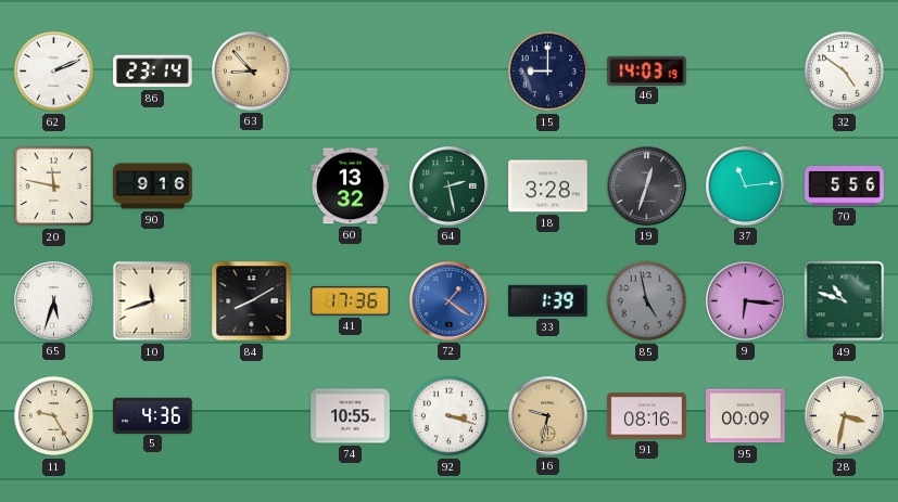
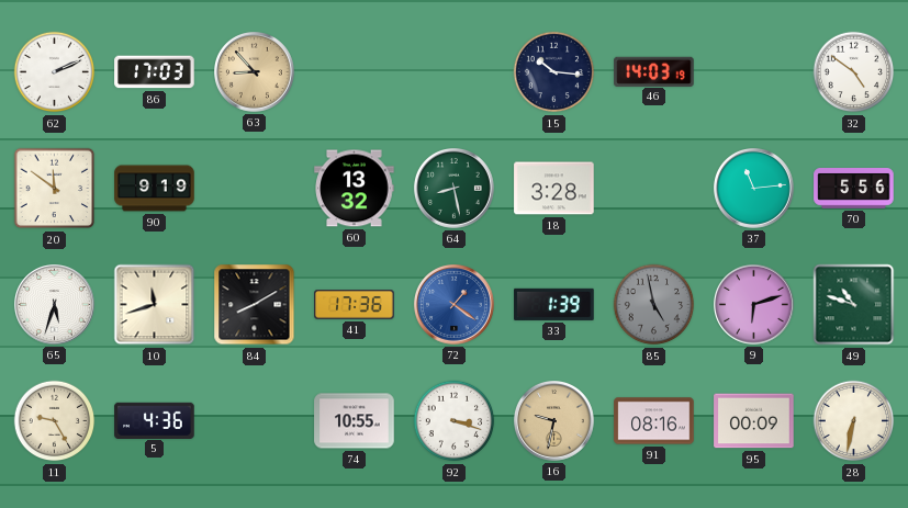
86: 23:14 -> 17:03 (155, 72)
15: 9:00 -> 10:16 (554, 72)
20: 11:47 -> 11:51 (55, 189)
90: 9:16 -> 9:19 (155, 189)
64: 2:28 -> 8:28 (455, 189)
19: 12:33 -> none (647, 186)
9: 6:16 -> 6:12 (754, 305)
28: 3:32 -> 6:32 (854, 421)
